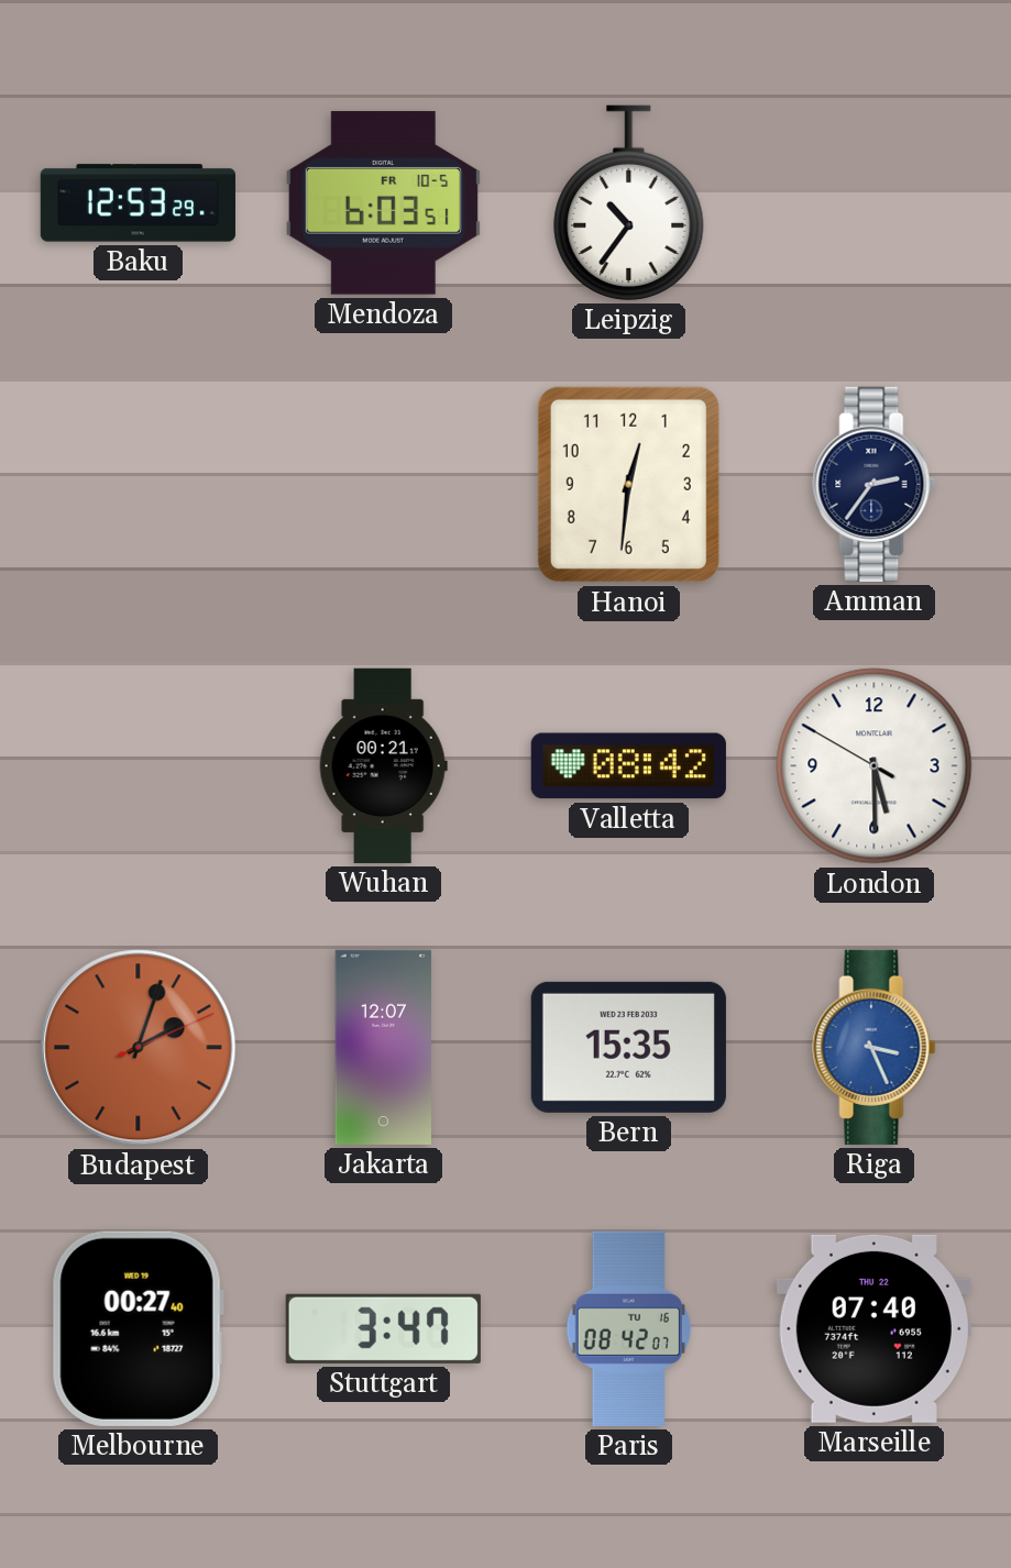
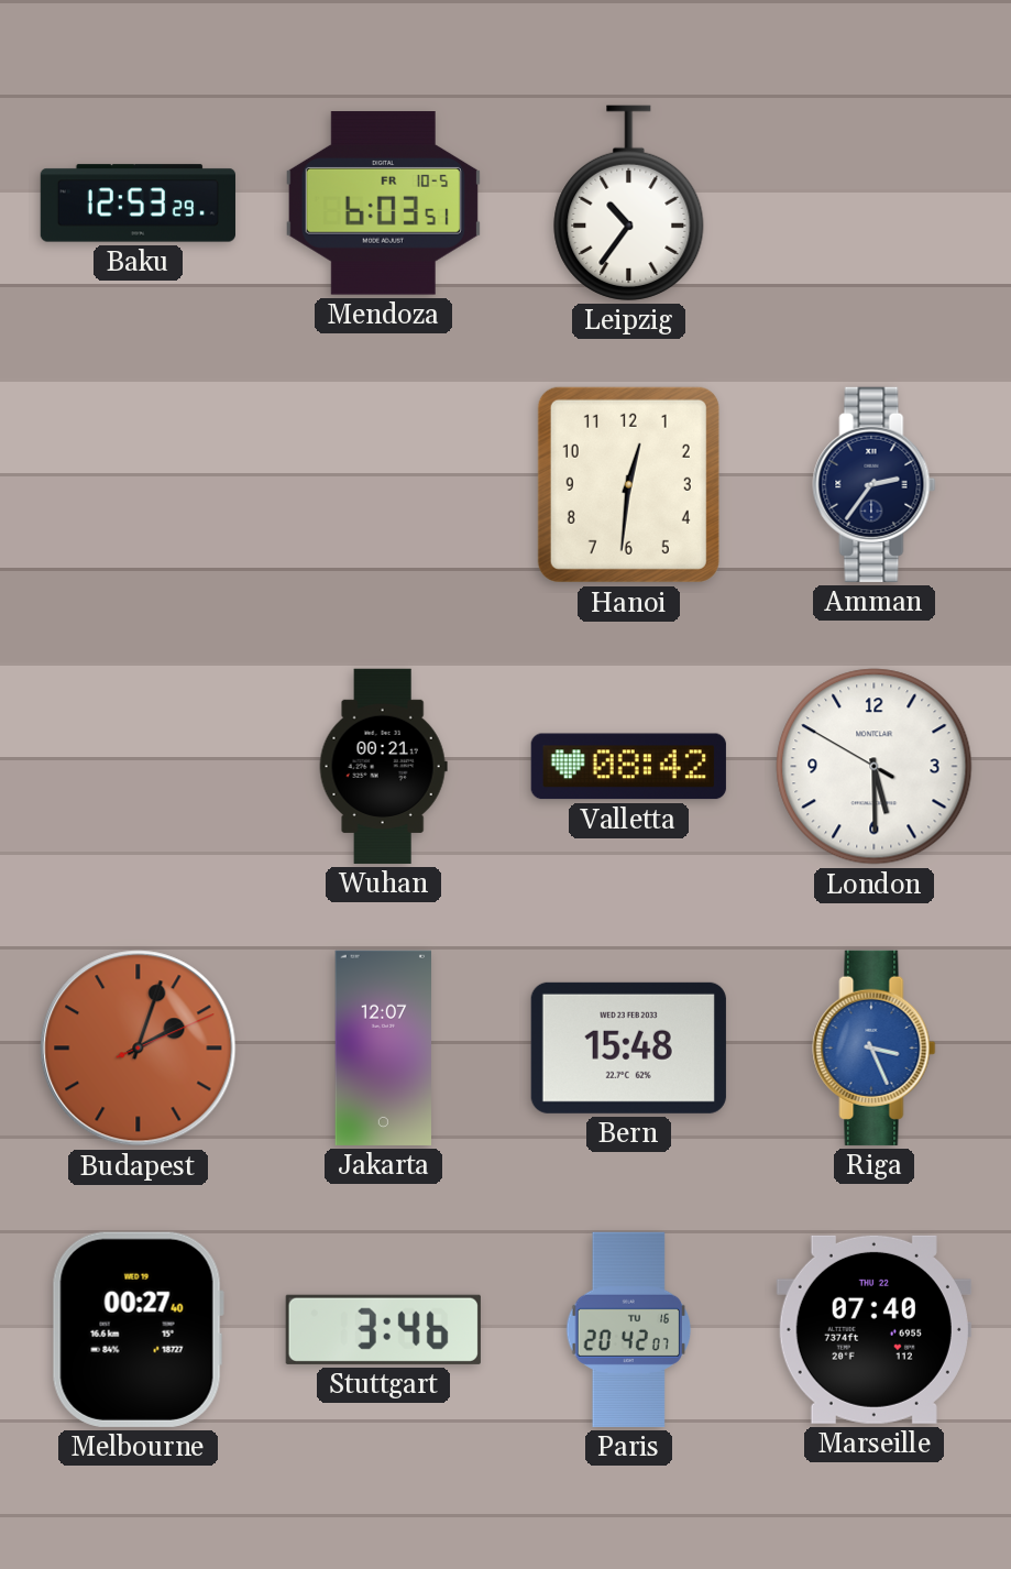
Bern: 15:35 -> 15:48 (628, 1047)
Stuttgart: 3:47 -> 3:46 (383, 1329)
Paris: 08:42 -> 20:42 (629, 1329)
